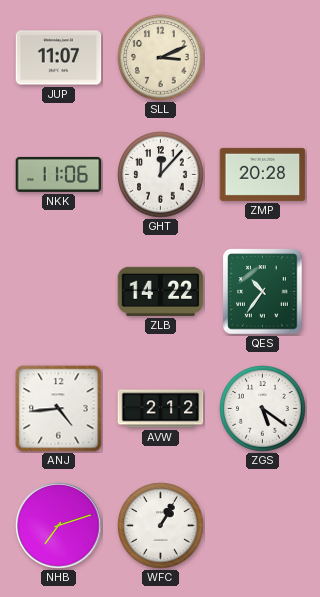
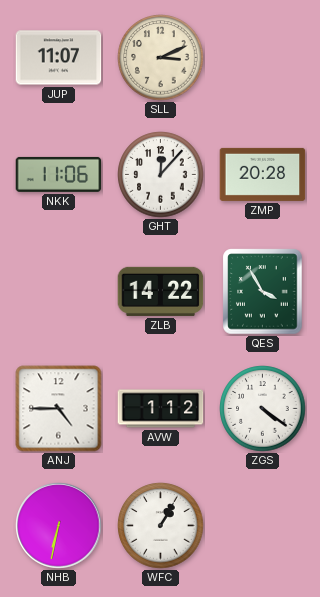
QES: 10:36 -> 3:55 (263, 292)
ANJ: 4:44 -> 4:45 (59, 409)
AVW: 2:12 -> 1:12 (161, 409)
ZGS: 5:21 -> 4:21 (263, 409)
NHB: 7:12 -> 6:32 (59, 526)
